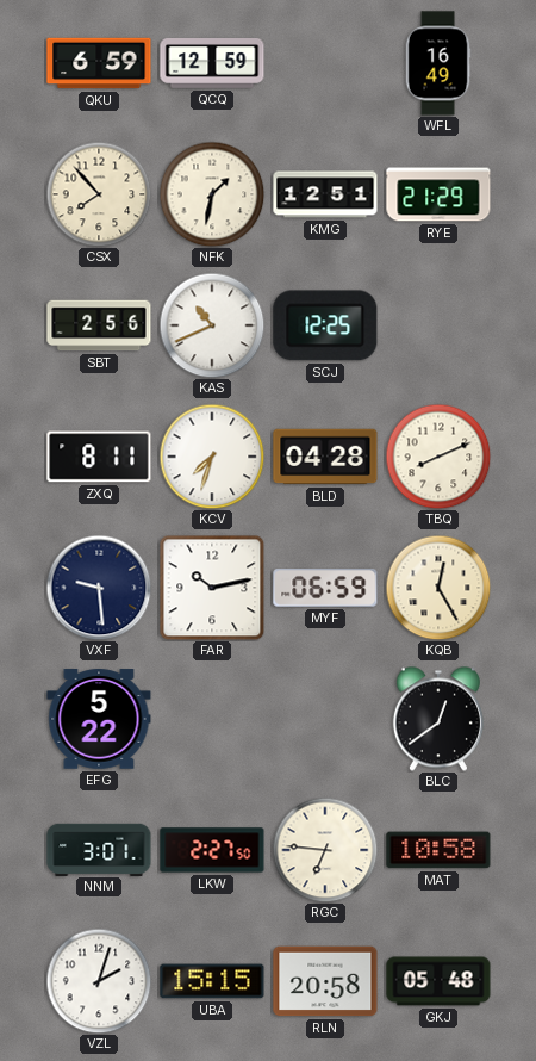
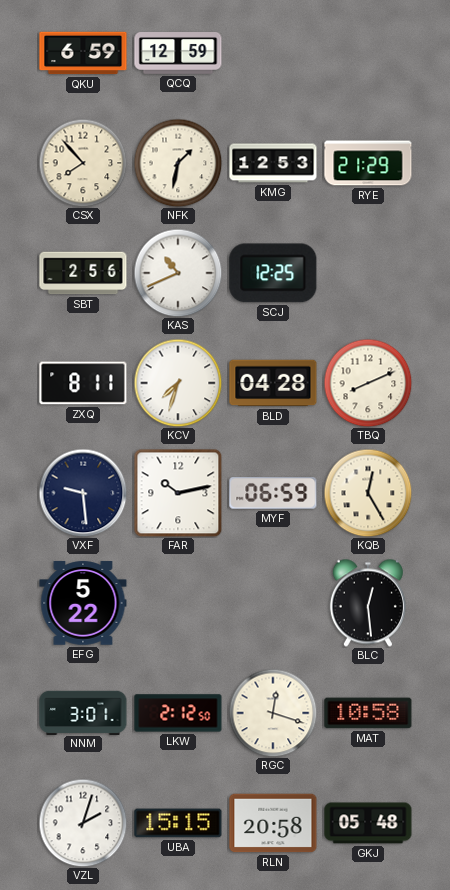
WFL: 16:49 -> none (438, 63)
KMG: 12:51 -> 12:53 (273, 163)
BLC: 12:39 -> 12:29 (368, 603)
LKW: 2:27 -> 2:12 (178, 713)
RGC: 6:46 -> 12:18 (273, 713)
